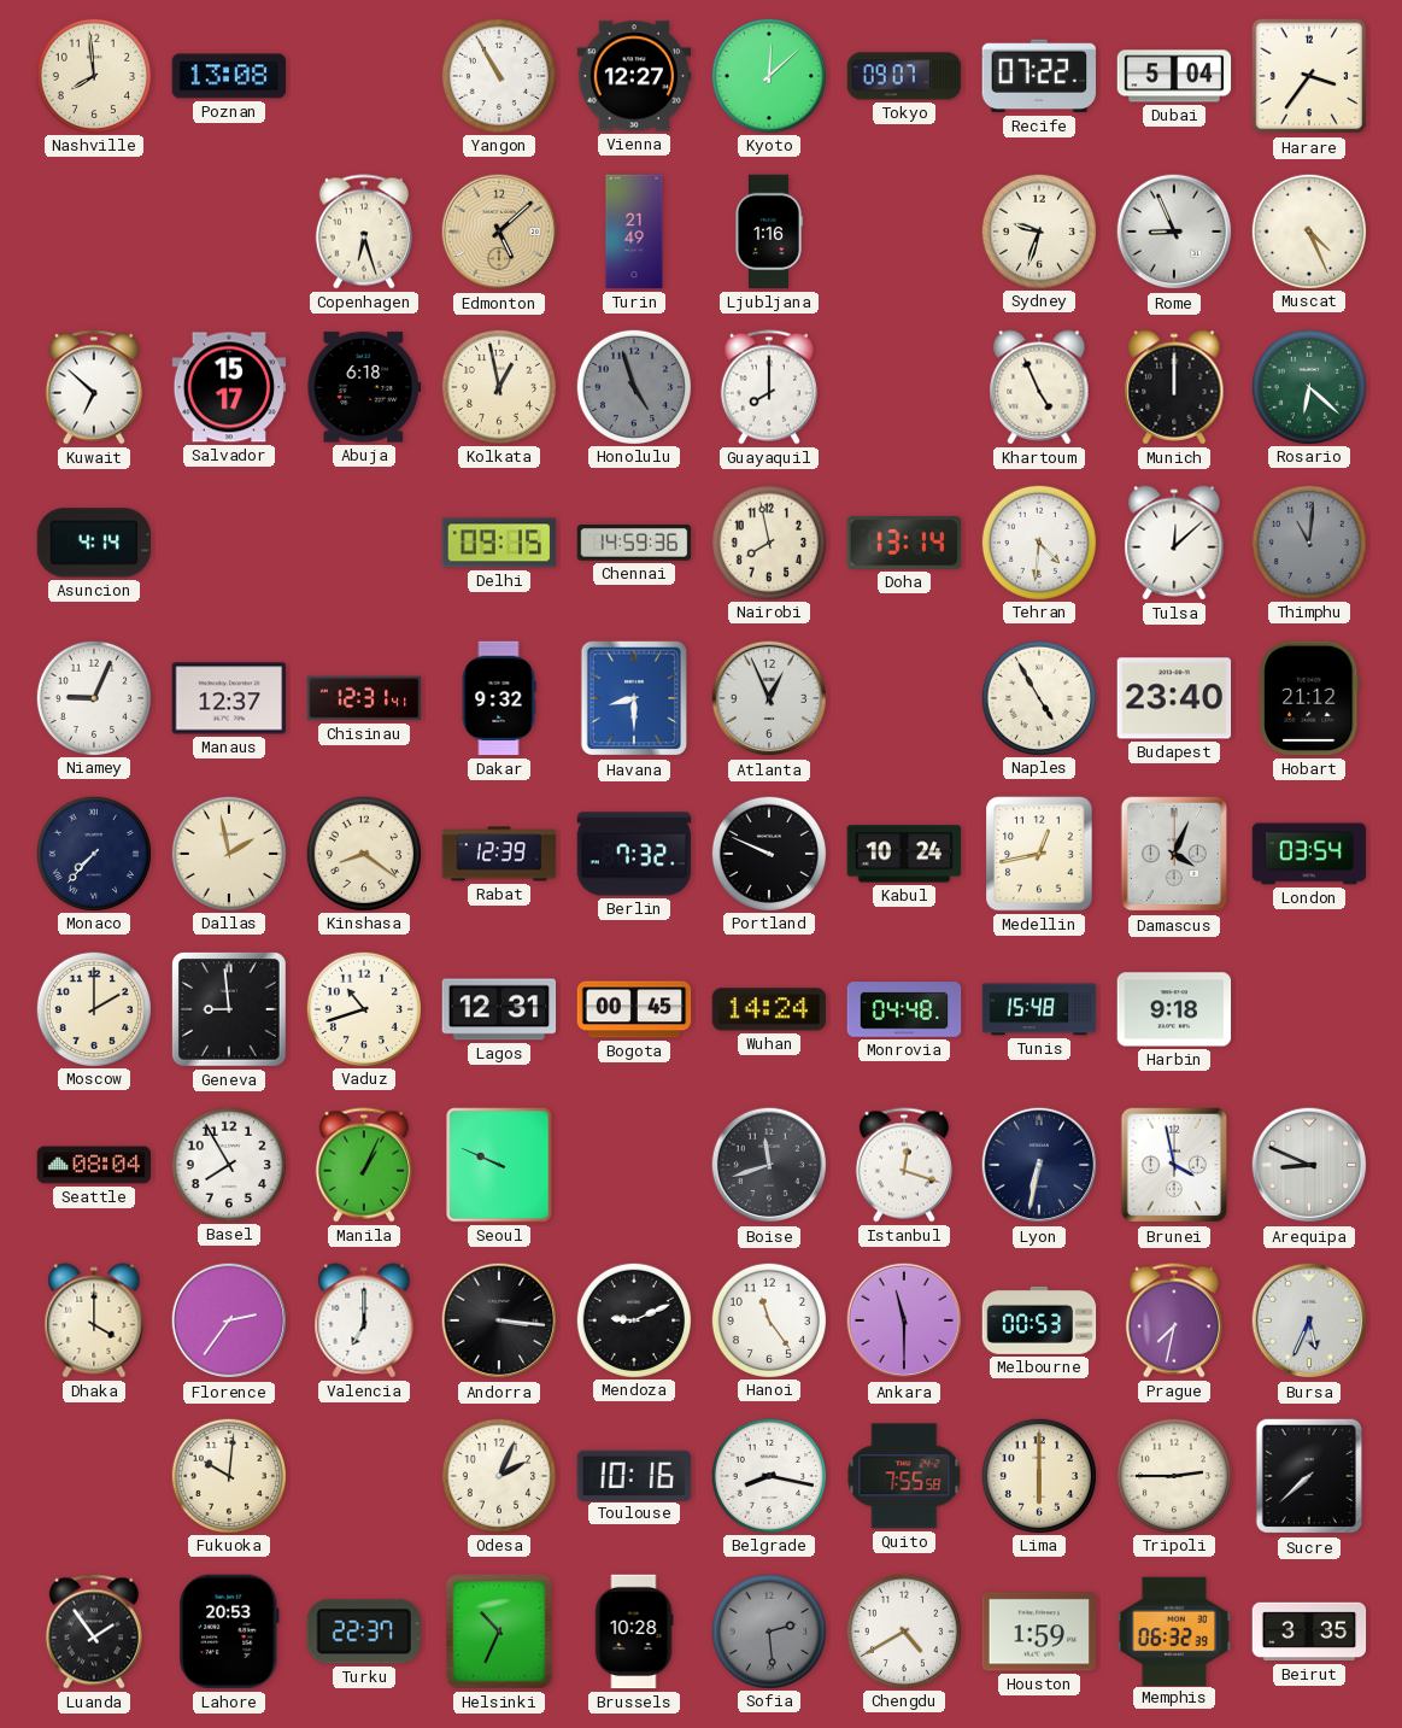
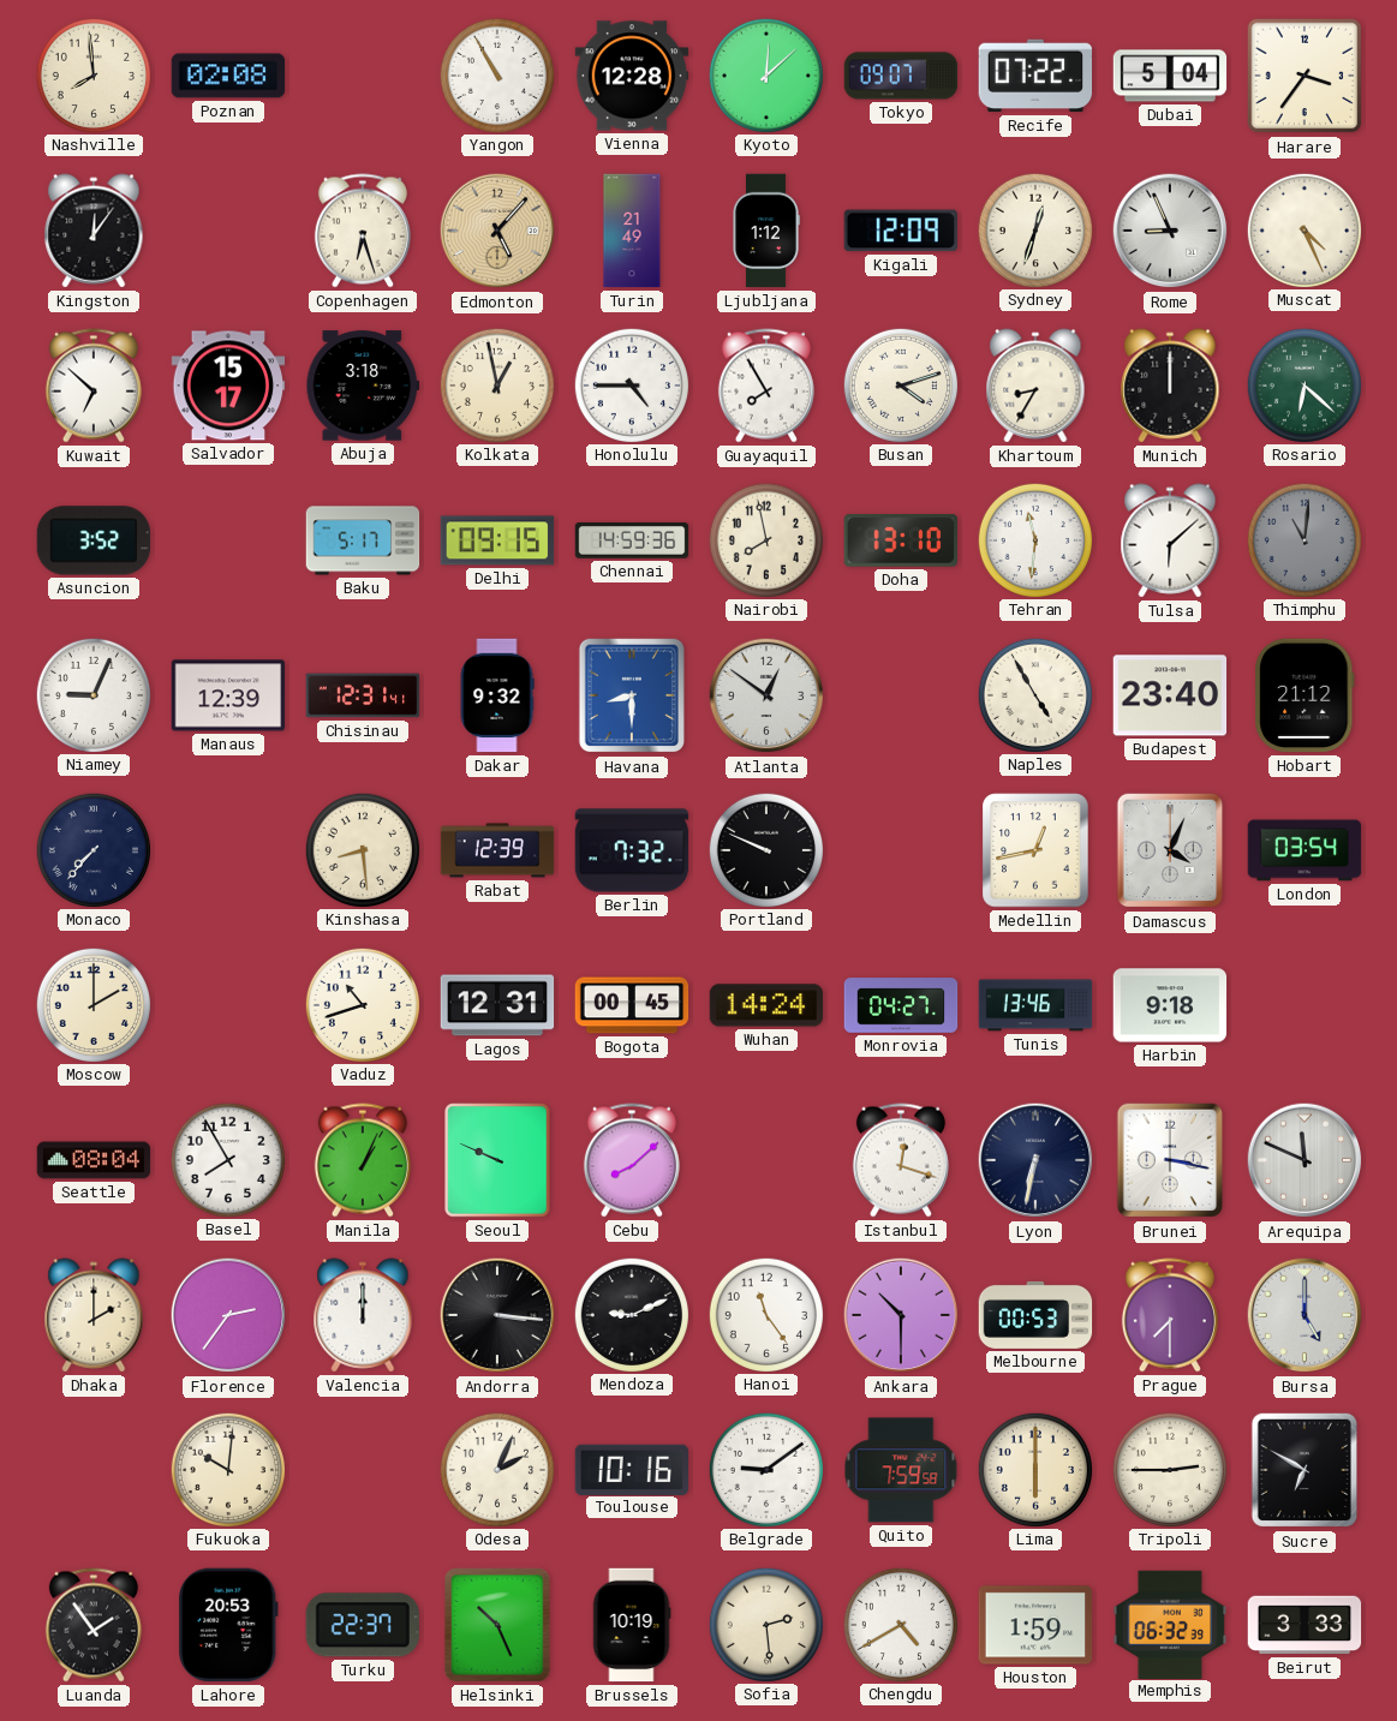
Poznan: 13:08 -> 02:08 (228, 76)
Vienna: 12:27 -> 12:28 (632, 76)
Kingston: none -> 12:06 (94, 231)
Edmonton: 5:08 -> 5:07 (497, 231)
Ljubljana: 1:16 -> 1:12 (766, 231)
Kigali: none -> 12:09 (900, 231)
Sydney: 9:33 -> 12:33 (1034, 229)
Abuja: 6:18 -> 3:18 (363, 386)
Honolulu: 4:57 -> 4:45 (631, 384)
Honolulu dial: grey -> white (631, 384)
Guayaquil: 8:00 -> 7:55 (766, 386)
Busan: none -> 4:12 (900, 384)
Khartoum: 4:56 -> 8:35 (1035, 386)
Asuncion: 4:14 -> 3:52 (94, 540)
Baku: none -> 5:17 (363, 540)
Doha: 13:14 -> 13:10 (901, 540)
Tehran: 4:31 -> 11:31 (1034, 539)
Tulsa: 12:08 -> 6:08 (1170, 540)
Manaus: 12:37 -> 12:39 (228, 695)
Atlanta: 12:56 -> 12:51 (766, 695)
Dallas: 1:58 -> none (228, 853)
Kinshasa: 8:21 -> 8:29 (362, 849)
Kabul: 10:24 -> none (904, 854)
Geneva: 8:59 -> none (229, 1009)
Monrovia: 04:48 -> 04:27 (901, 1005)
Tunis: 15:48 -> 13:46 (1035, 1005)
Cebu: none -> 8:08 (632, 1160)
Boise: 11:42 -> none (769, 1165)
Brunei: 3:58 -> 3:17 (1170, 1160)
Arequipa: 8:49 -> 11:49 (1305, 1160)
Dhaka: 4:00 -> 2:00 (94, 1315)
Valencia: 7:00 -> 12:00 (363, 1315)
Ankara: 11:30 -> 10:30 (901, 1315)
Prague: 7:32 -> 7:30 (1170, 1315)
Bursa: 5:34 -> 5:00 (1305, 1315)
Belgrade: 8:17 -> 9:09 (765, 1469)
Quito: 7:55 -> 7:59 (901, 1470)
Sucre: 7:38 -> 6:50 (1305, 1470)
Helsinki: 10:34 -> 10:26 (497, 1625)
Brussels: 10:28 -> 10:19 (632, 1625)
Sofia dial: grey -> cream (765, 1624)
Beirut: 3:35 -> 3:33 (1305, 1625)
